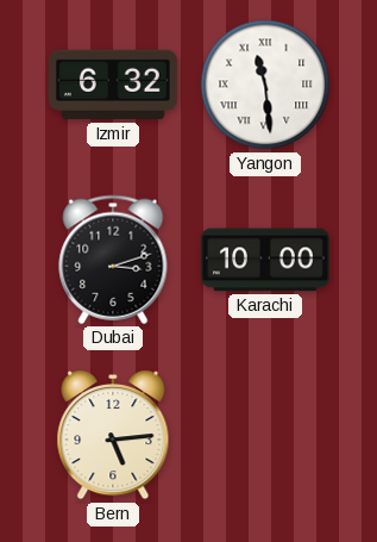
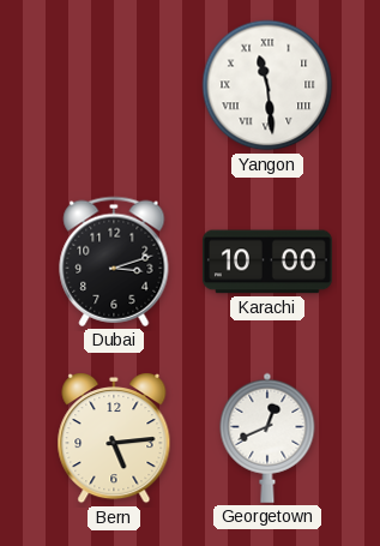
Izmir: 6:32 -> none (113, 85)
Georgetown: none -> 12:41 (267, 438)
